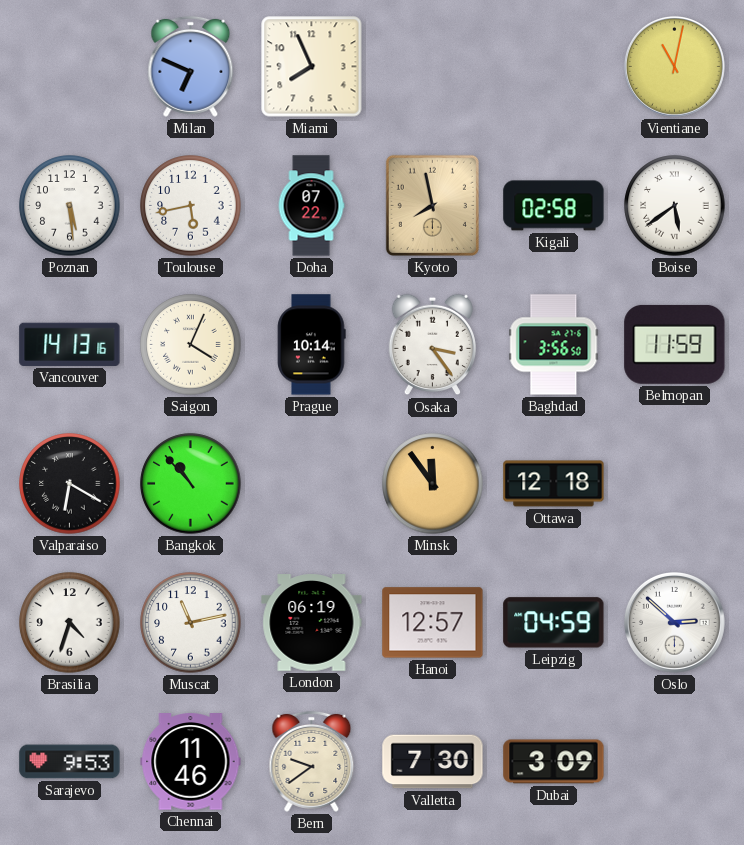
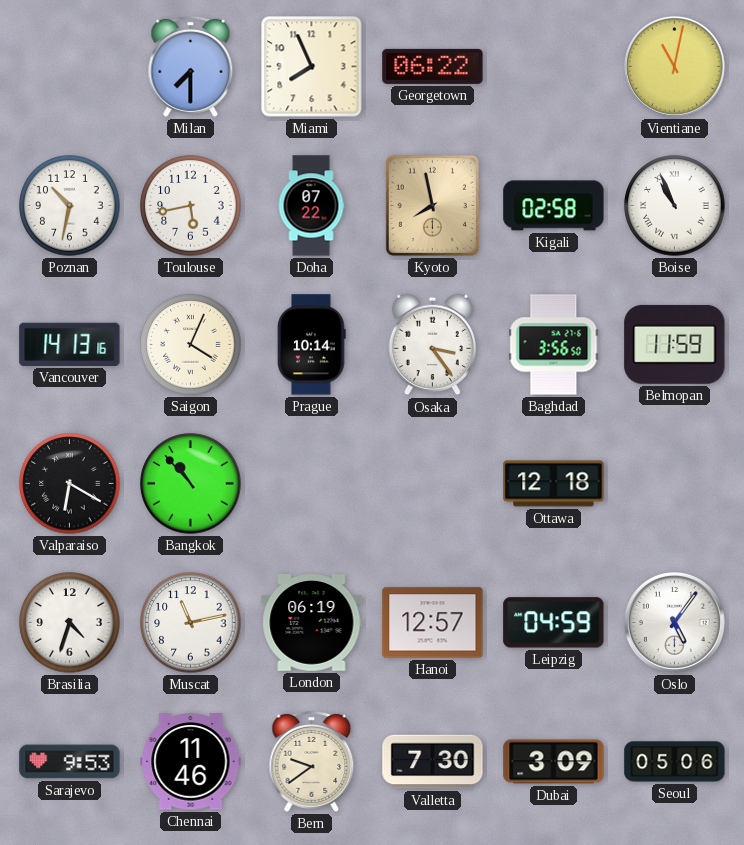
Milan: 6:49 -> 7:30 (191, 66)
Georgetown: none -> 06:22 (433, 66)
Poznan: 5:29 -> 10:32 (70, 206)
Boise: 5:39 -> 10:56 (675, 206)
Minsk: 11:54 -> none (433, 484)
Oslo: 2:52 -> 5:06 (674, 622)
Seoul: none -> 05:06 (675, 762)
